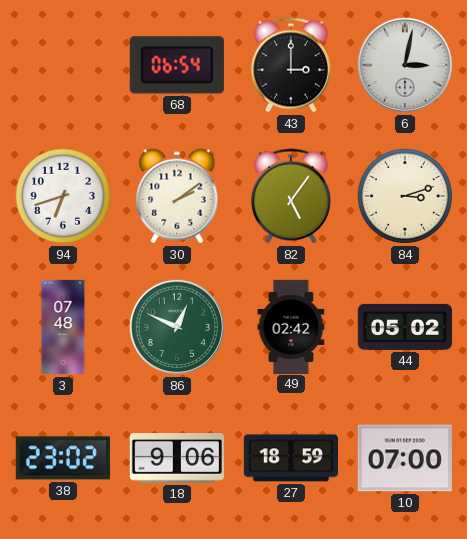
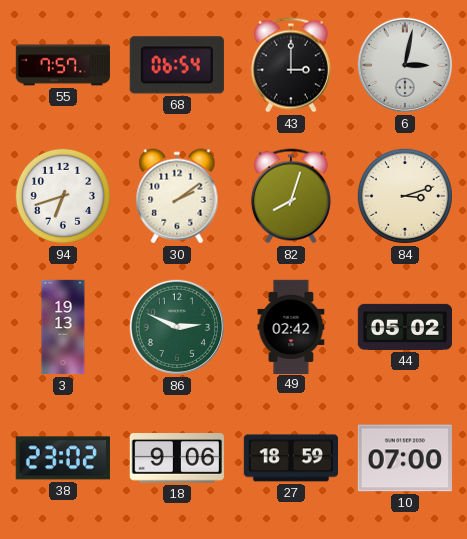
55: none -> 7:57 (62, 65)
82: 5:06 -> 8:03 (291, 196)
3: 07:48 -> 19:13 (63, 327)
86: 12:49 -> 2:49 (177, 327)
